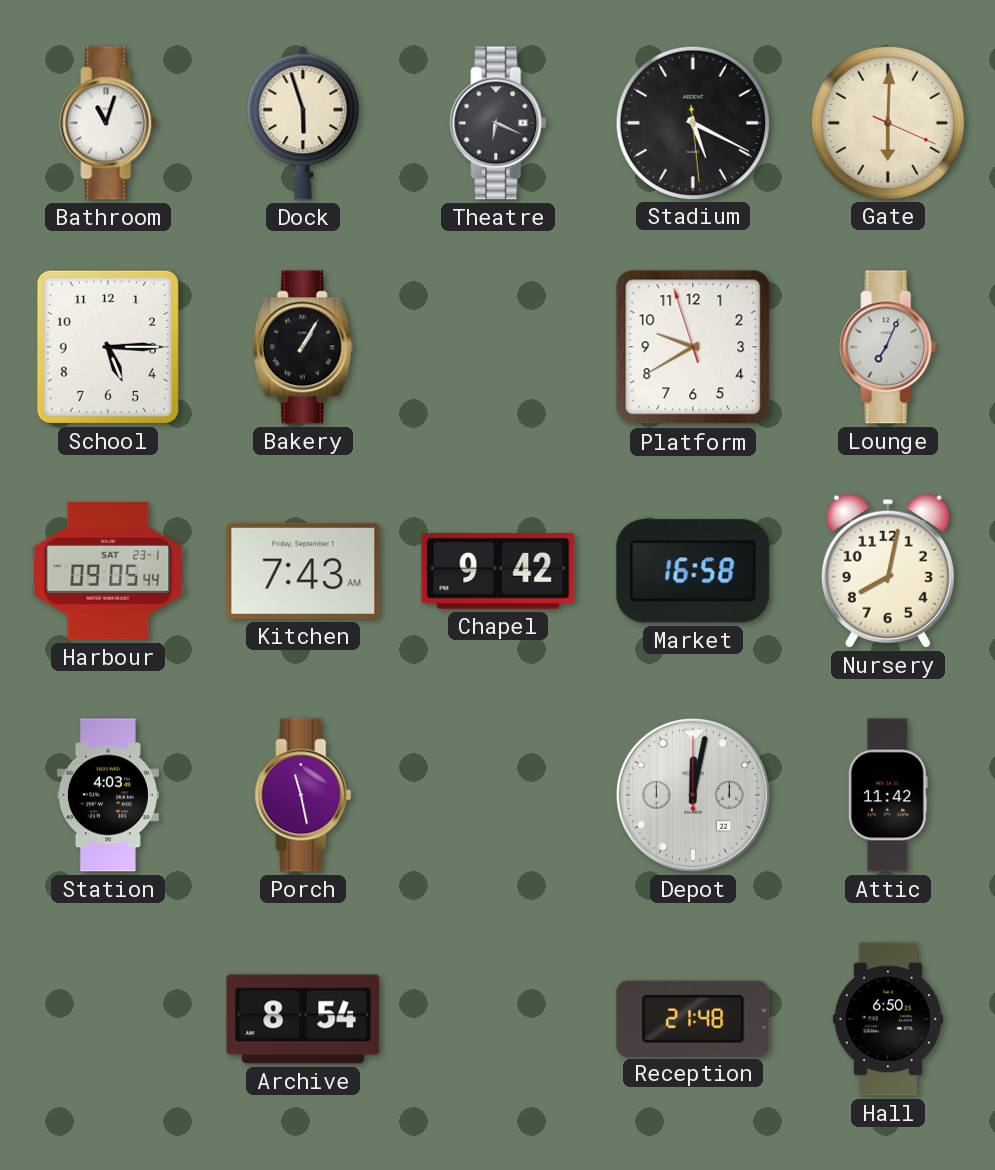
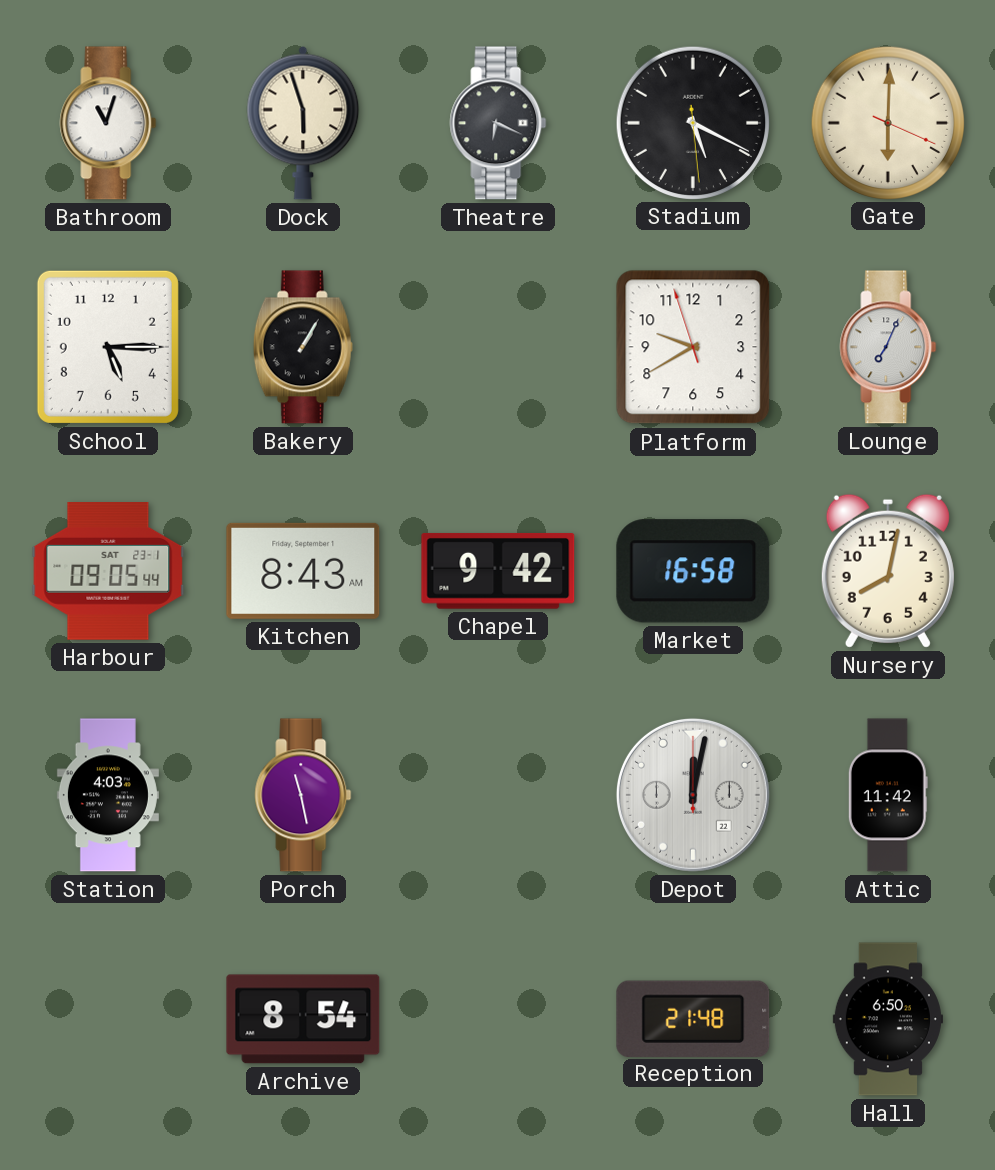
Kitchen: 7:43 -> 8:43 (303, 571)
